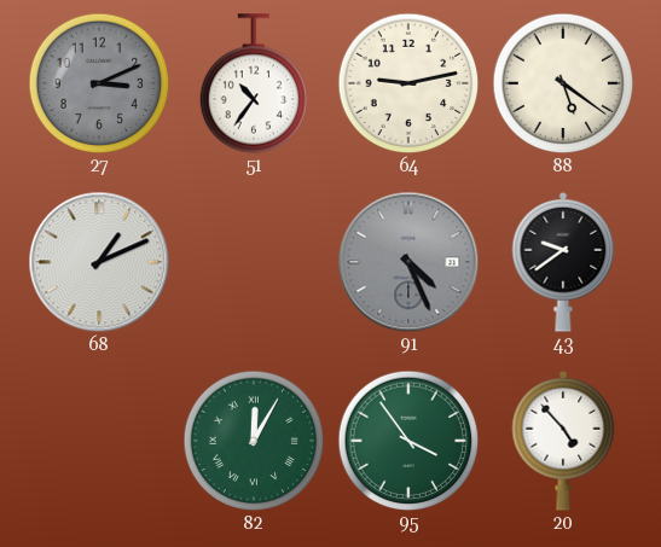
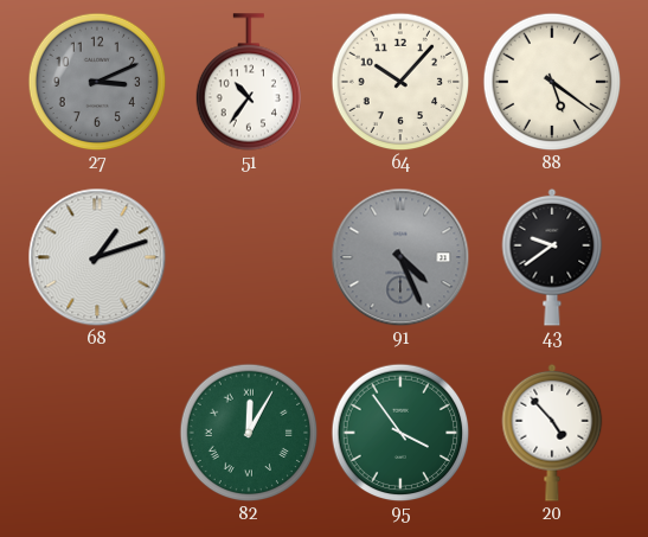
64: 9:13 -> 10:07 (400, 82)
68: 1:11 -> 1:12 (97, 257)
